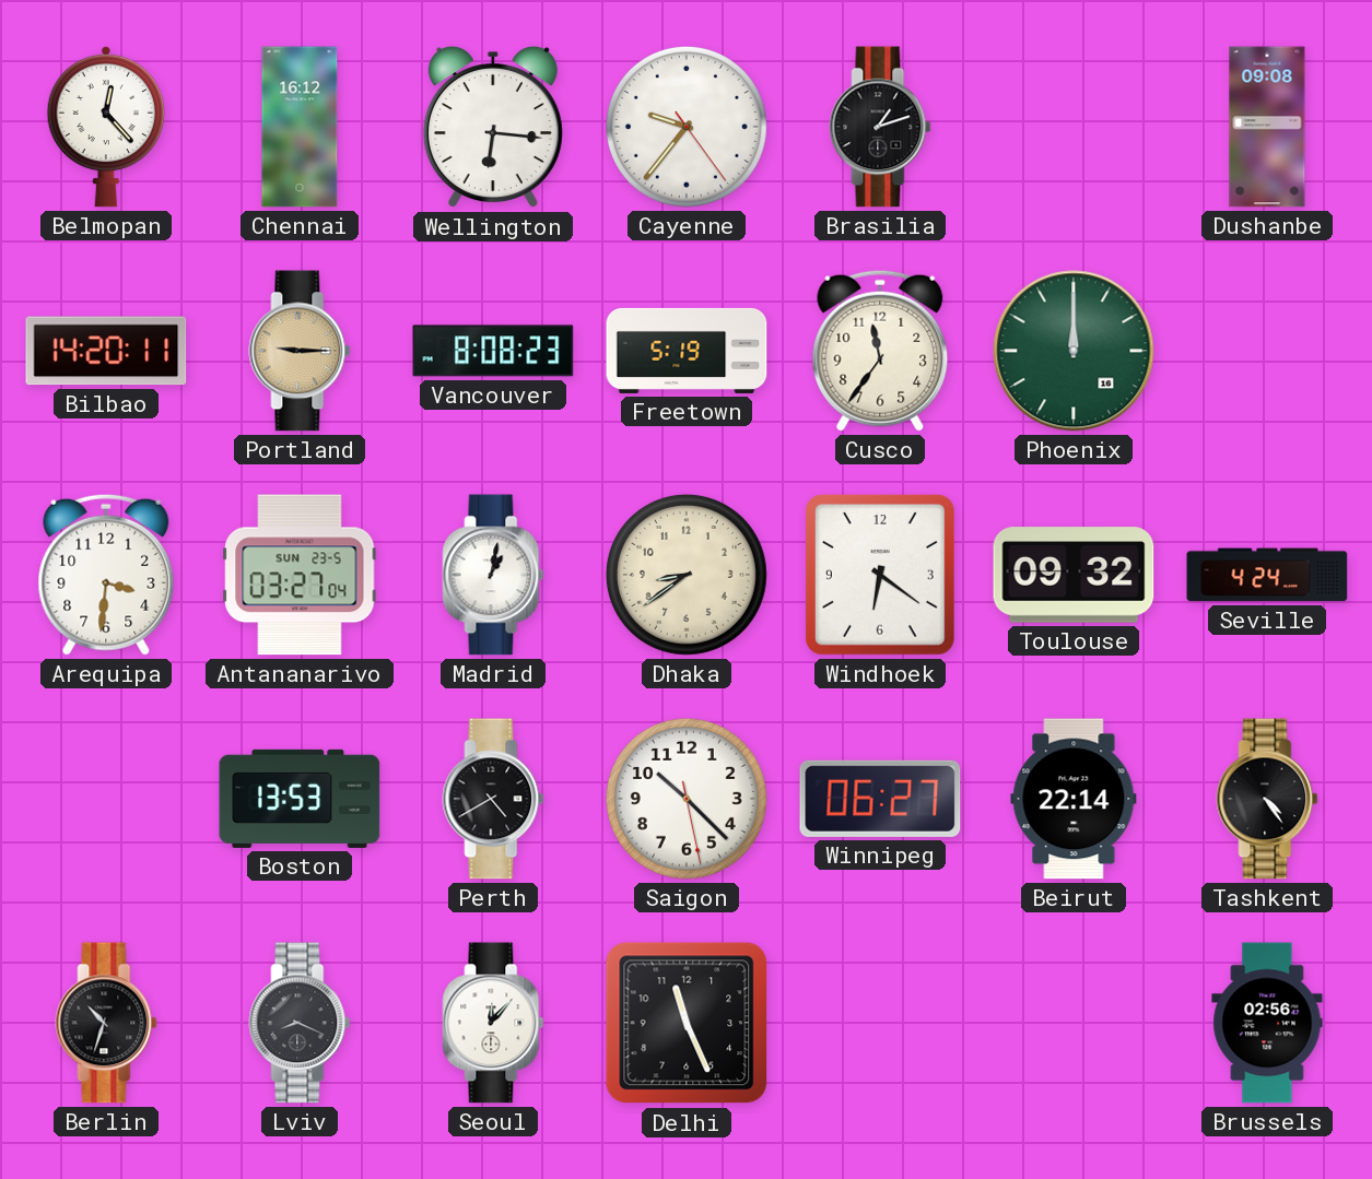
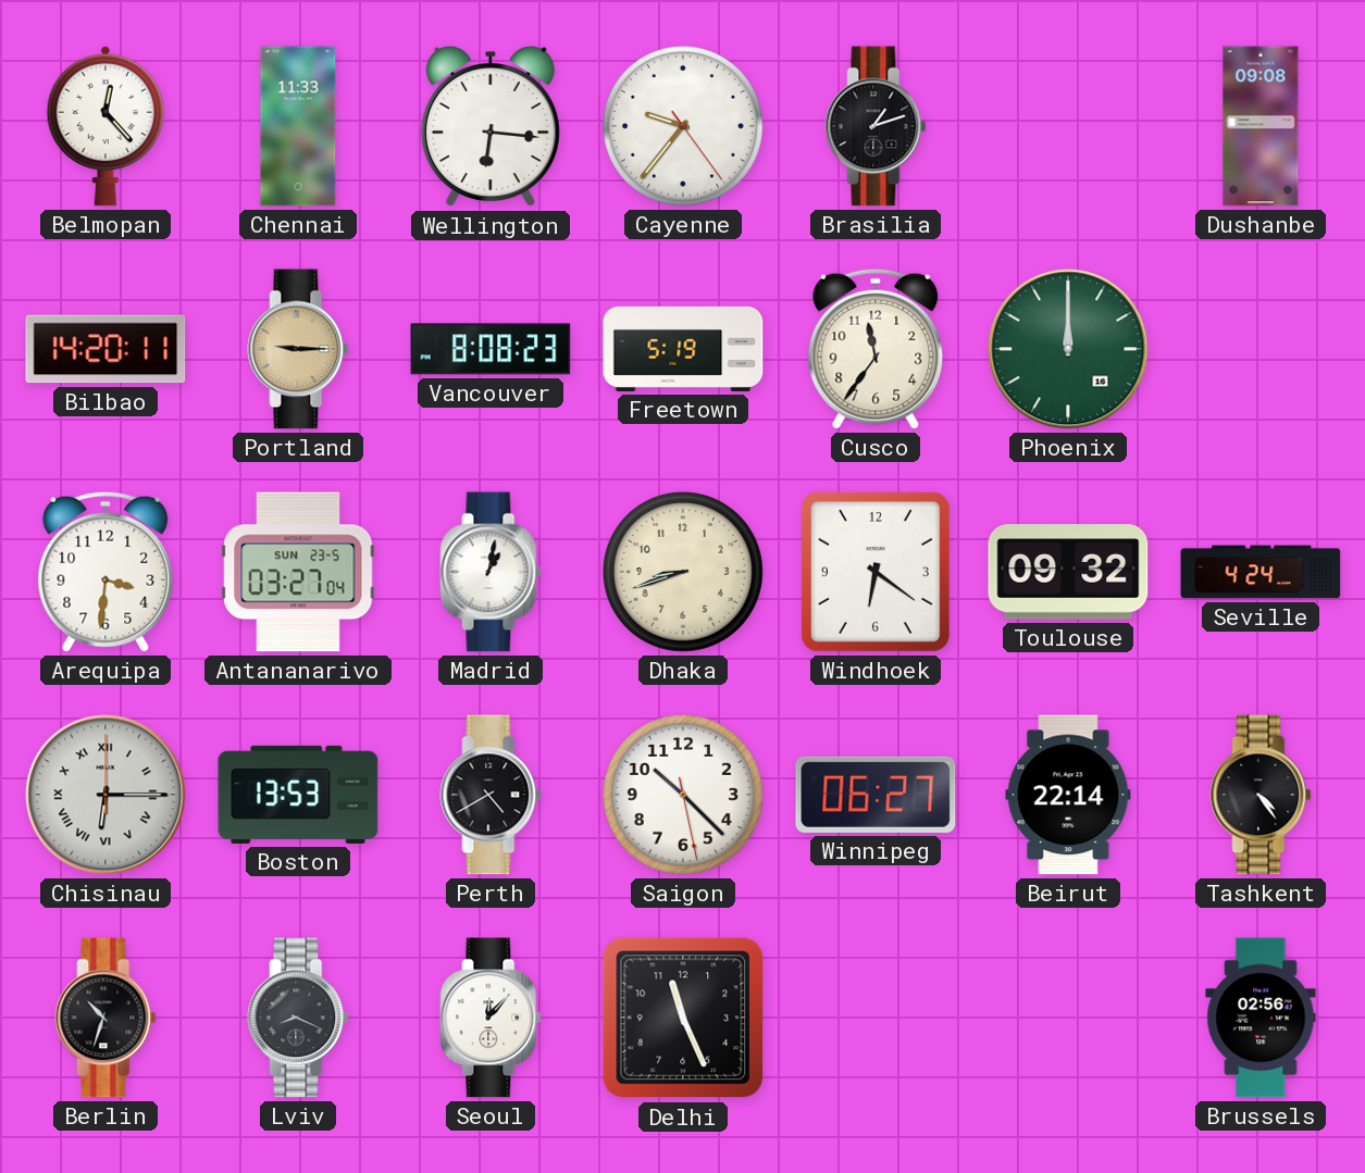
Chennai: 16:12 -> 11:33 (298, 126)
Dhaka: 8:39 -> 8:42 (683, 572)
Chisinau: none -> 6:15 (106, 795)
